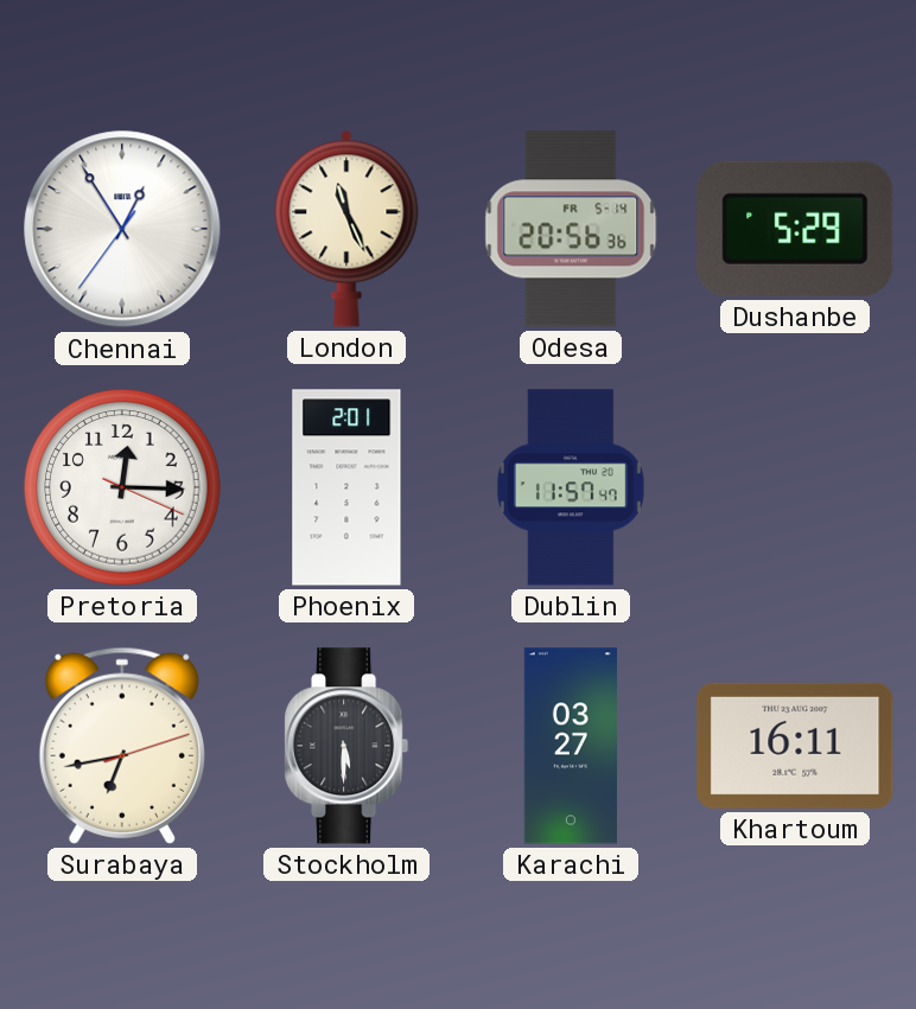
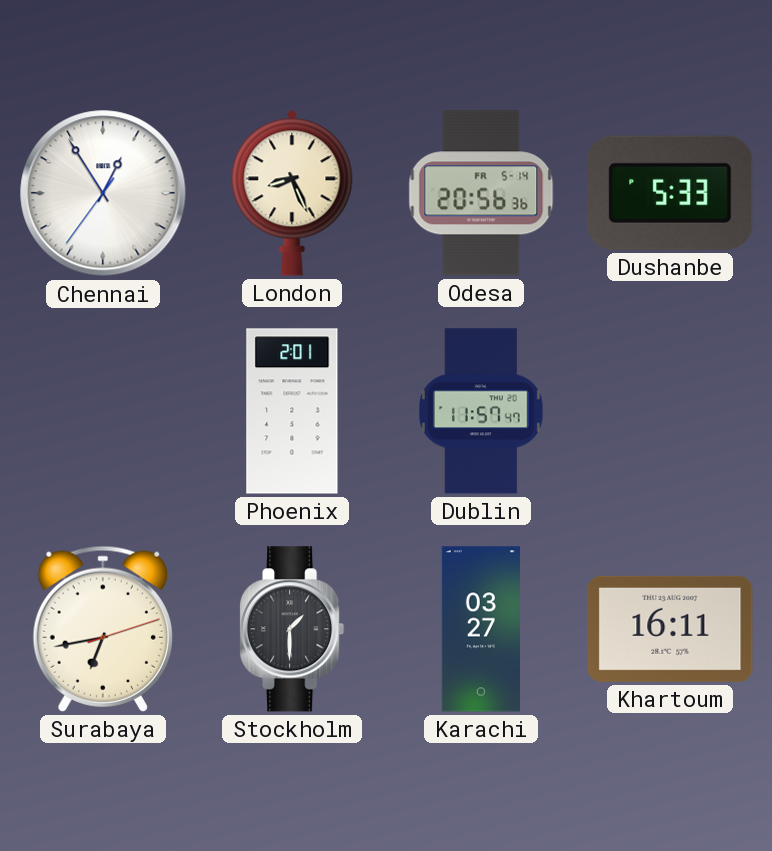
London: 11:26 -> 8:26 (292, 193)
Dushanbe: 5:29 -> 5:33 (670, 193)
Pretoria: 12:15 -> none (122, 487)
Stockholm: 5:30 -> 1:30 (293, 629)
